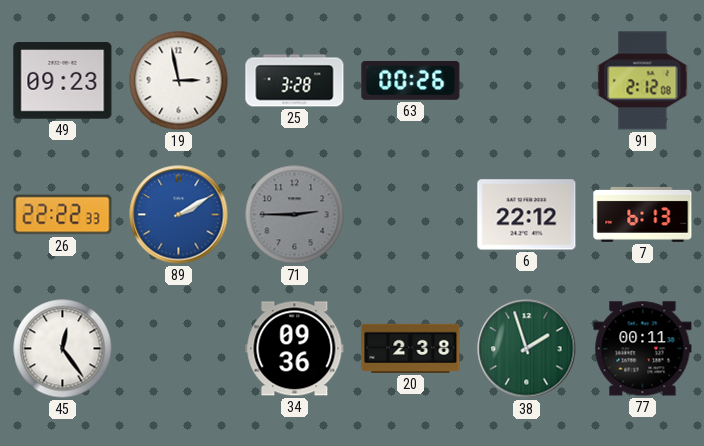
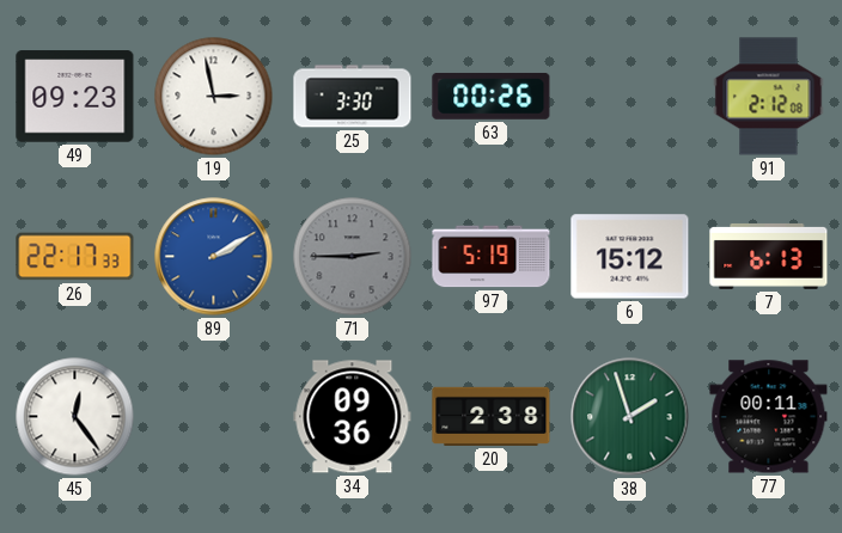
25: 3:28 -> 3:30 (353, 97)
26: 22:22 -> 22:17 (75, 257)
97: none -> 5:19 (492, 257)
6: 22:12 -> 15:12 (630, 257)
